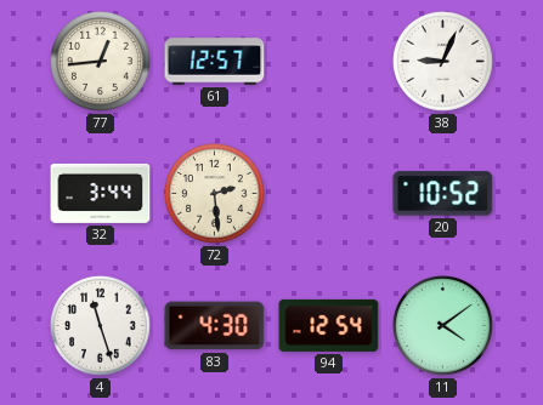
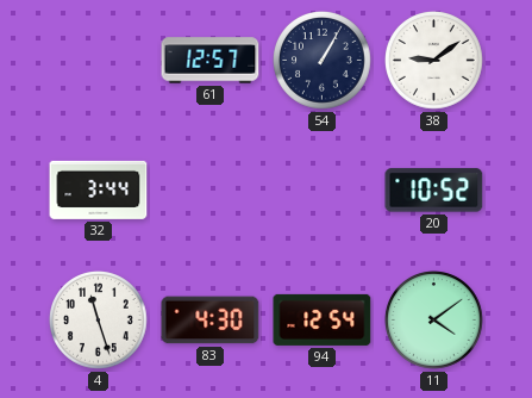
77: 12:44 -> none (101, 62)
54: none -> 1:05 (323, 61)
38: 9:04 -> 9:09 (434, 61)
72: 2:29 -> none (215, 194)
